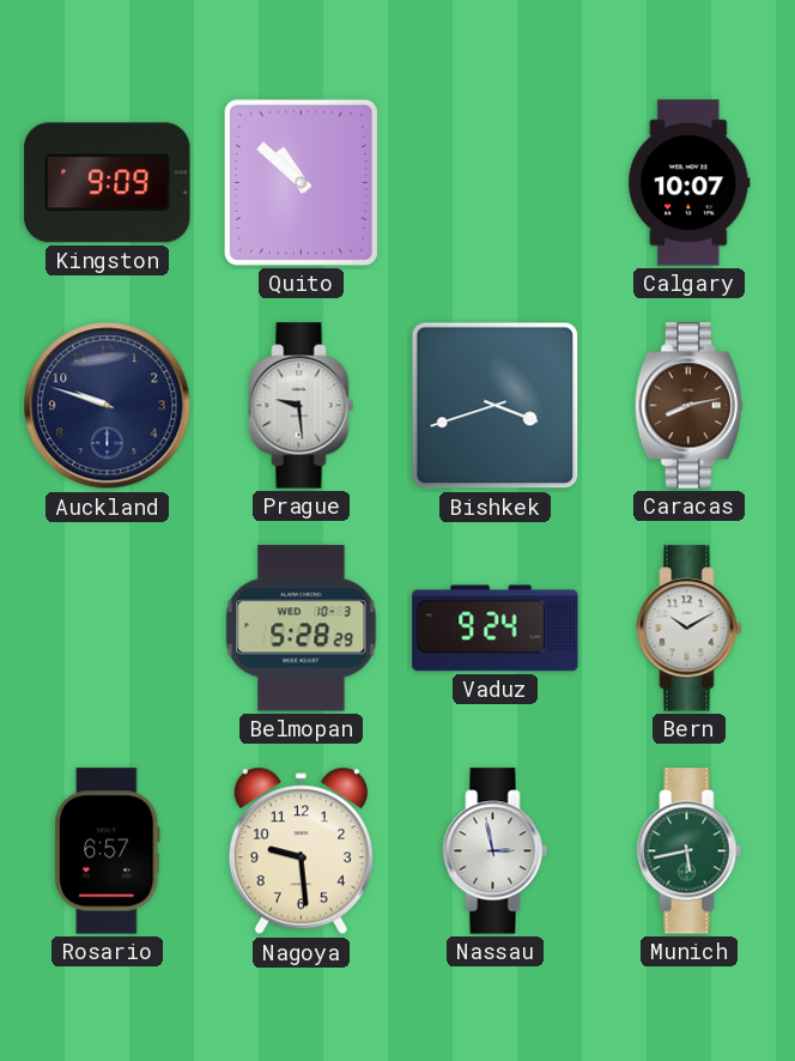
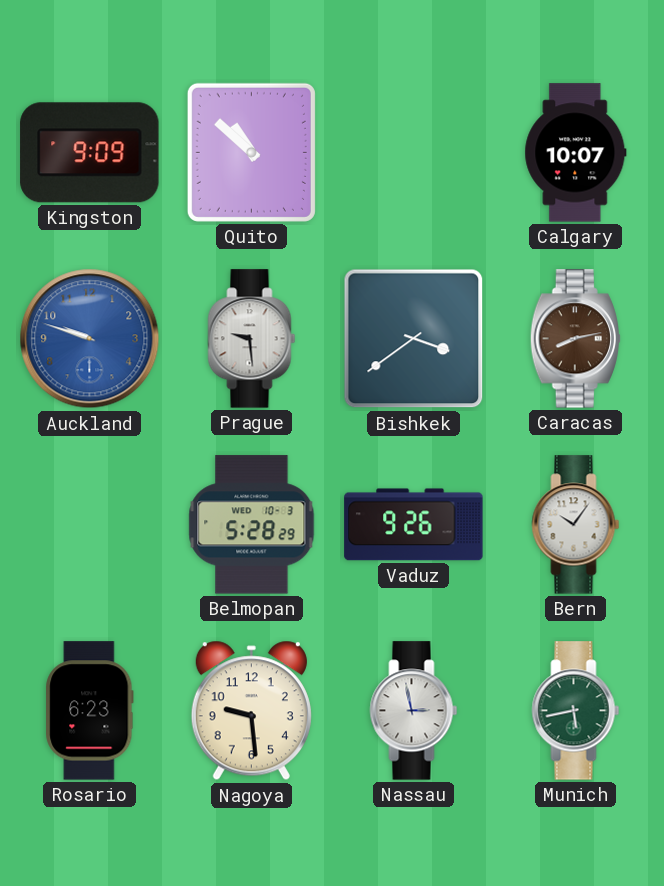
Auckland dial: navy -> blue (90, 339)
Bishkek: 3:42 -> 3:39 (414, 339)
Vaduz: 9:24 -> 9:26 (414, 525)
Bern: 10:10 -> 10:06 (576, 525)
Rosario: 6:57 -> 6:23 (90, 711)
